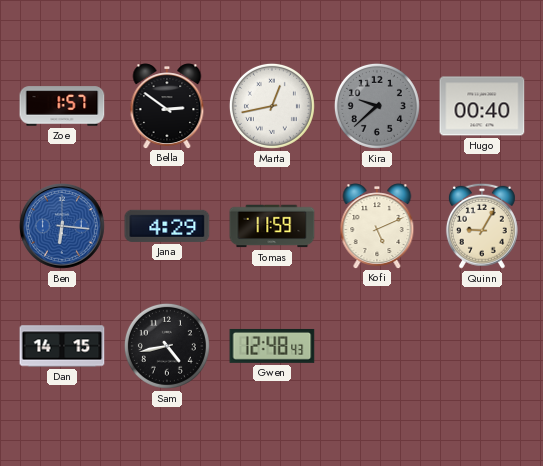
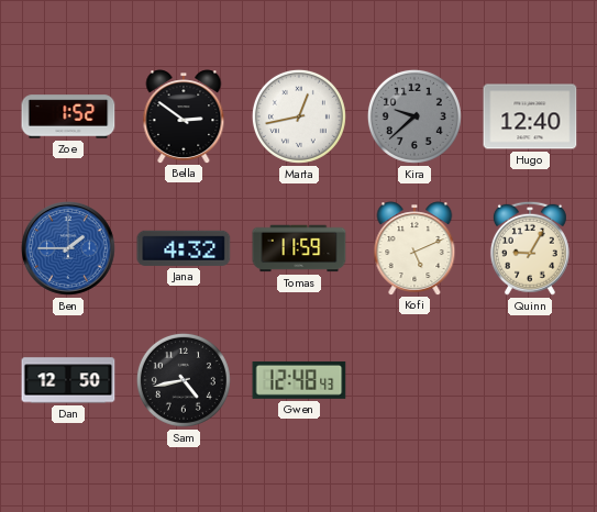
Zoe: 1:57 -> 1:52 (68, 116)
Hugo: 00:40 -> 12:40 (530, 116)
Ben: 6:16 -> 1:45 (68, 248)
Jana: 4:29 -> 4:32 (184, 248)
Dan: 14:15 -> 12:50 (68, 380)
